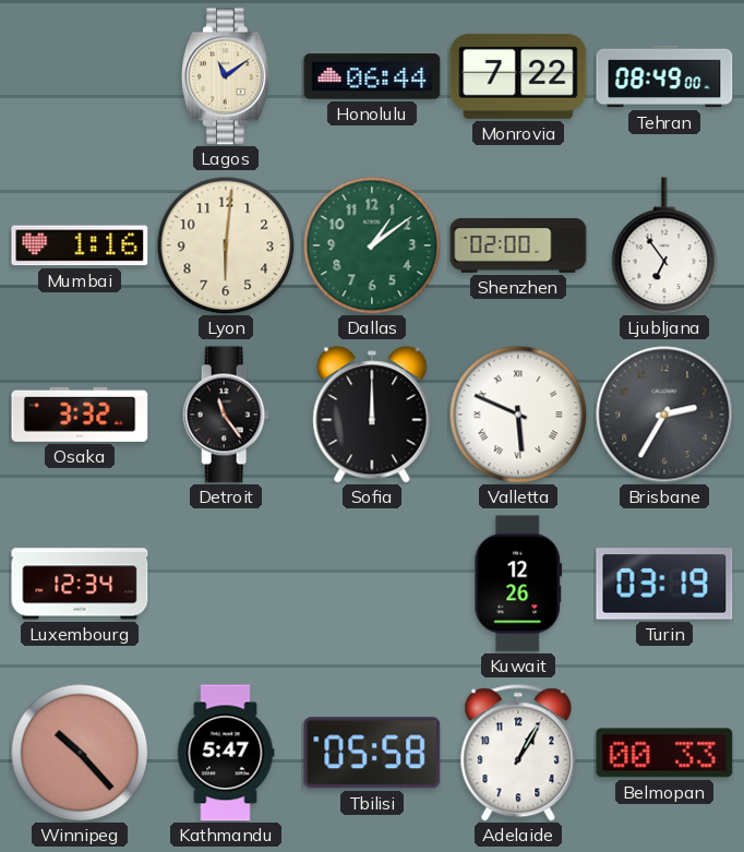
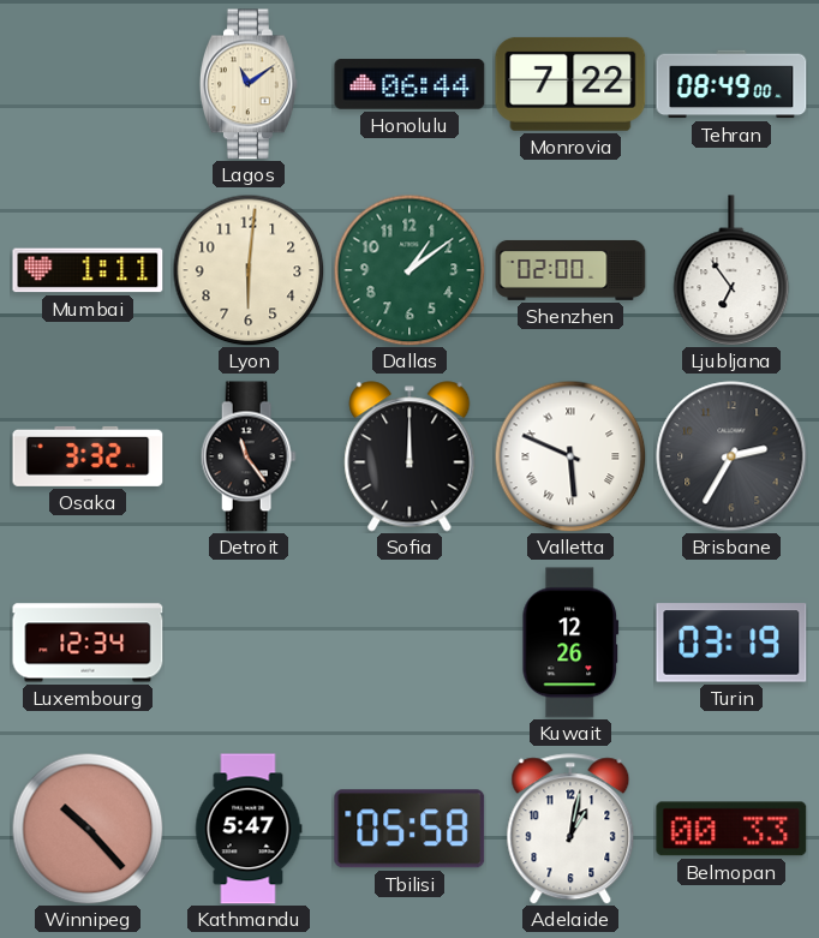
Mumbai: 1:16 -> 1:11 (88, 270)
Adelaide: 1:05 -> 1:02 (570, 829)
